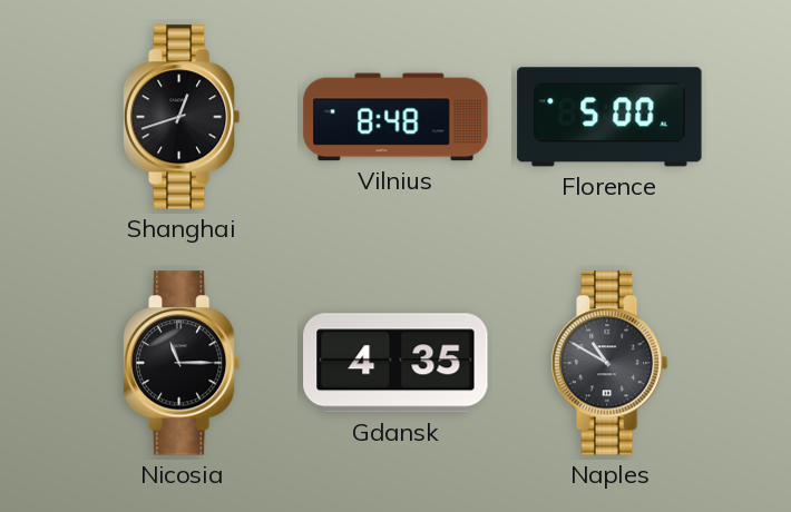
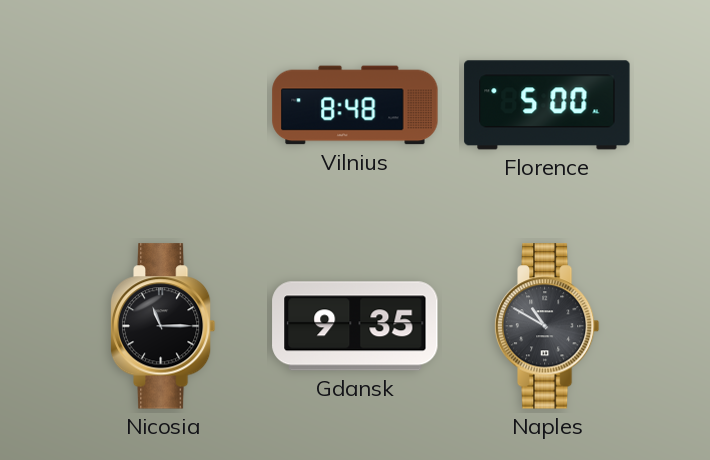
Shanghai: 12:42 -> none (182, 117)
Gdansk: 4:35 -> 9:35 (355, 326)
